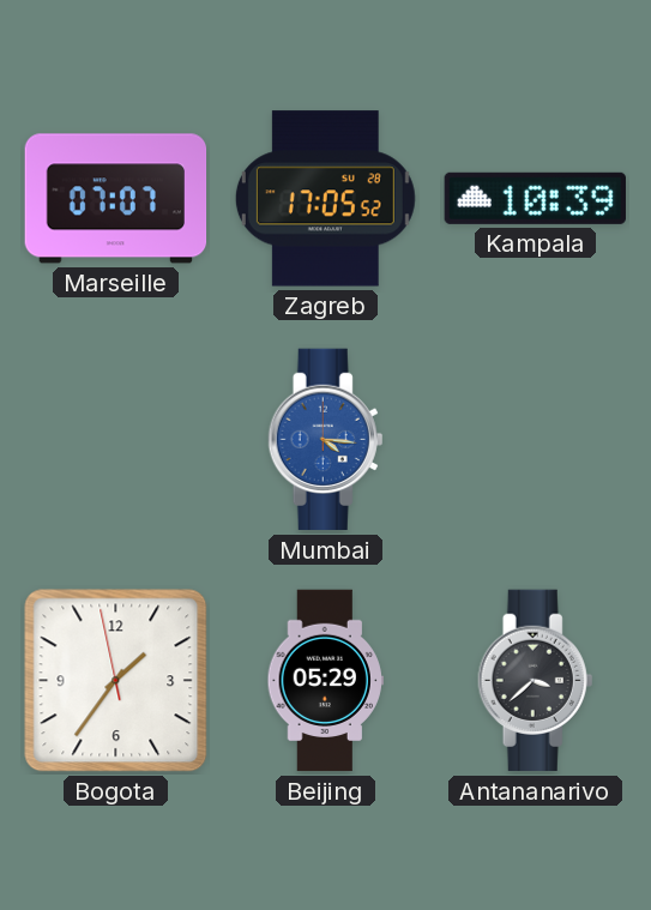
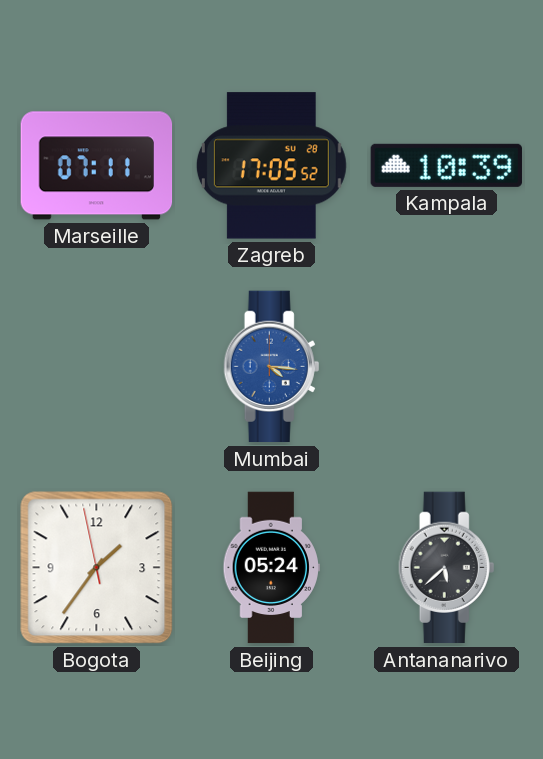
Marseille: 07:07 -> 07:11 (97, 166)
Beijing: 05:29 -> 05:24 (271, 568)
Antananarivo: 3:38 -> 5:38 (447, 568)
